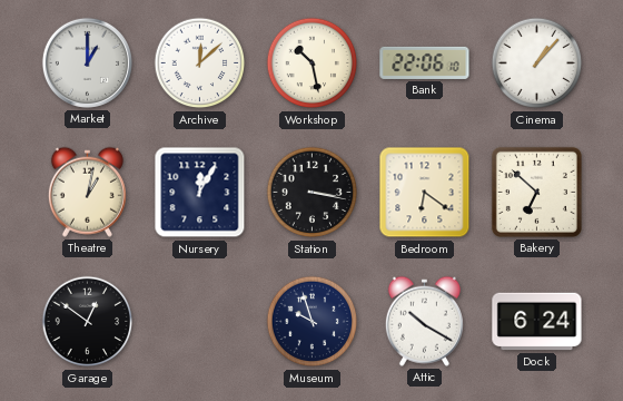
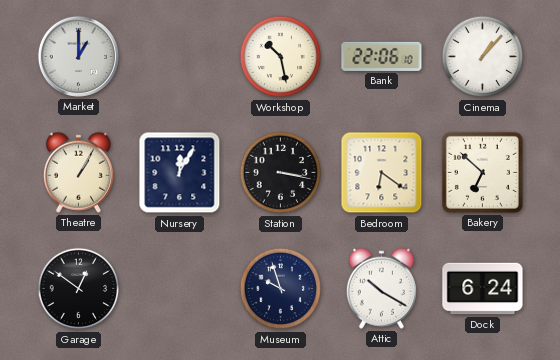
Archive: 12:08 -> none (200, 63)
Theatre: 1:02 -> 1:05 (78, 172)
